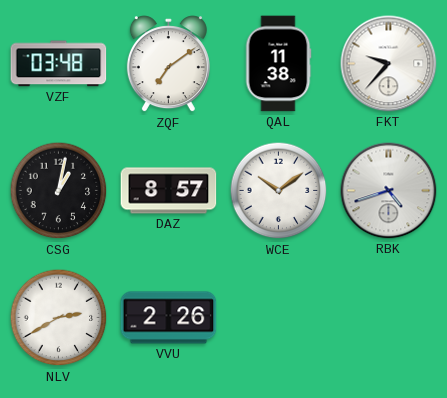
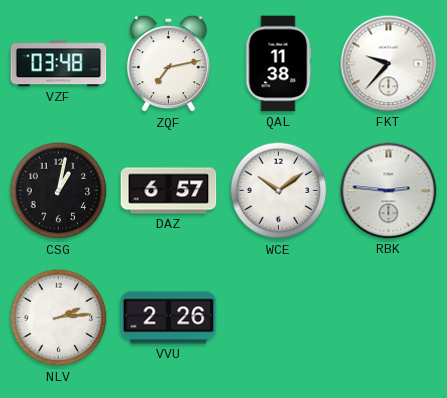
ZQF: 7:09 -> 7:13 (168, 64)
DAZ: 8:57 -> 6:57 (169, 191)
RBK: 4:42 -> 2:46 (389, 191)
NLV: 2:40 -> 2:14 (59, 318)
